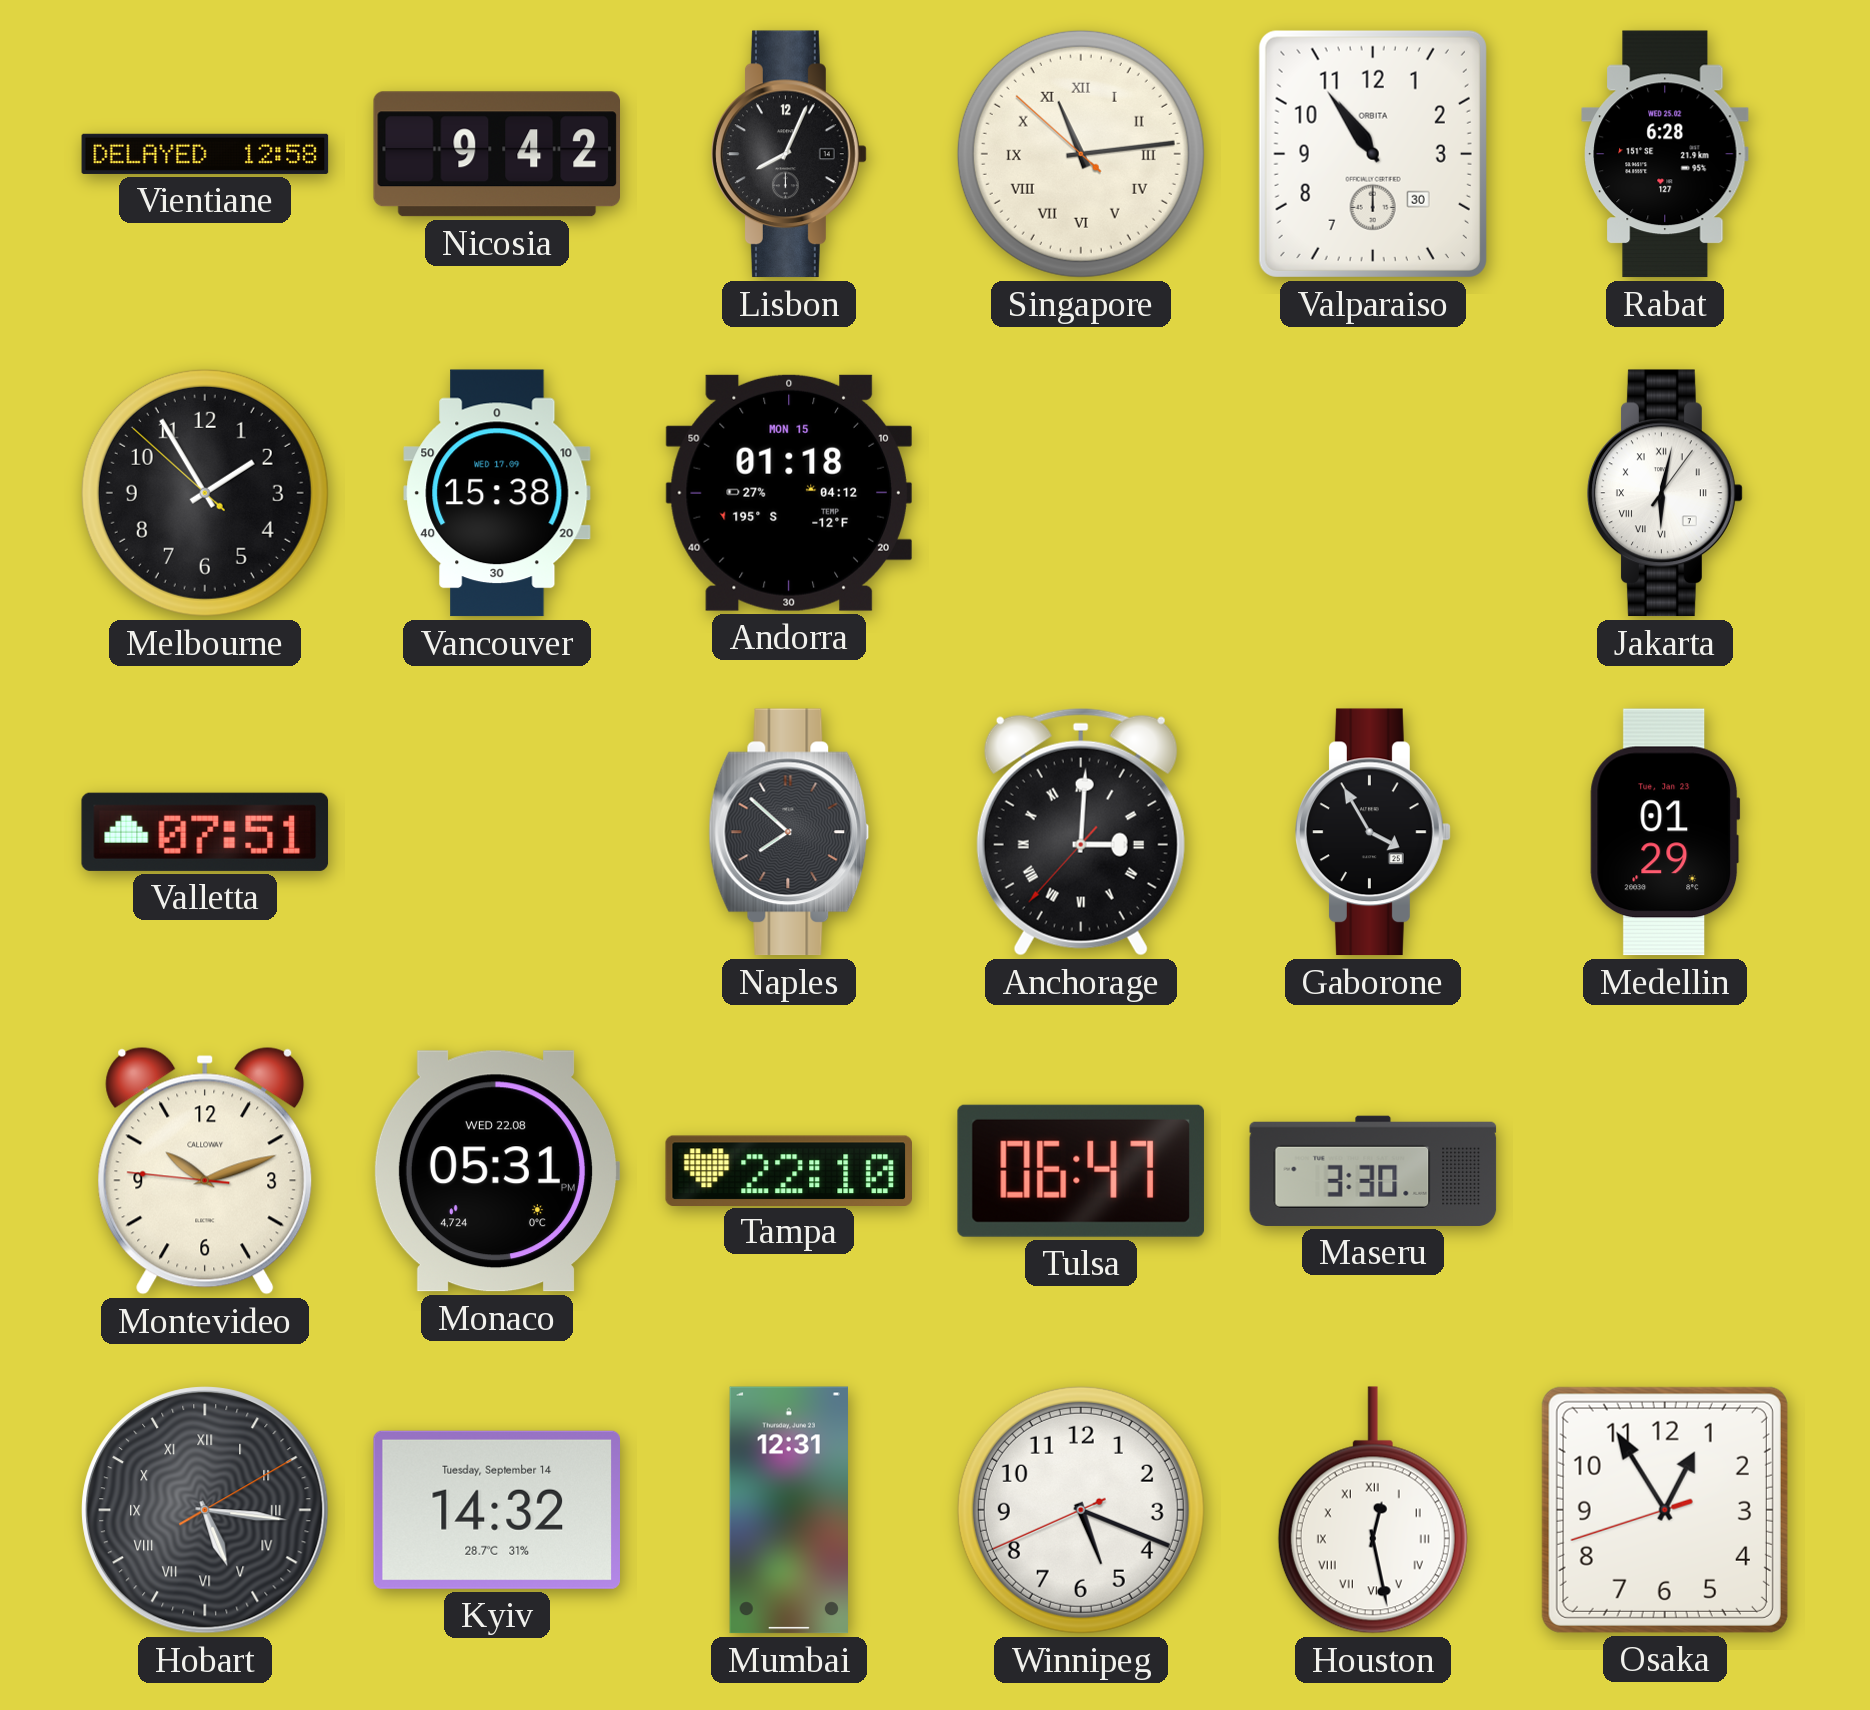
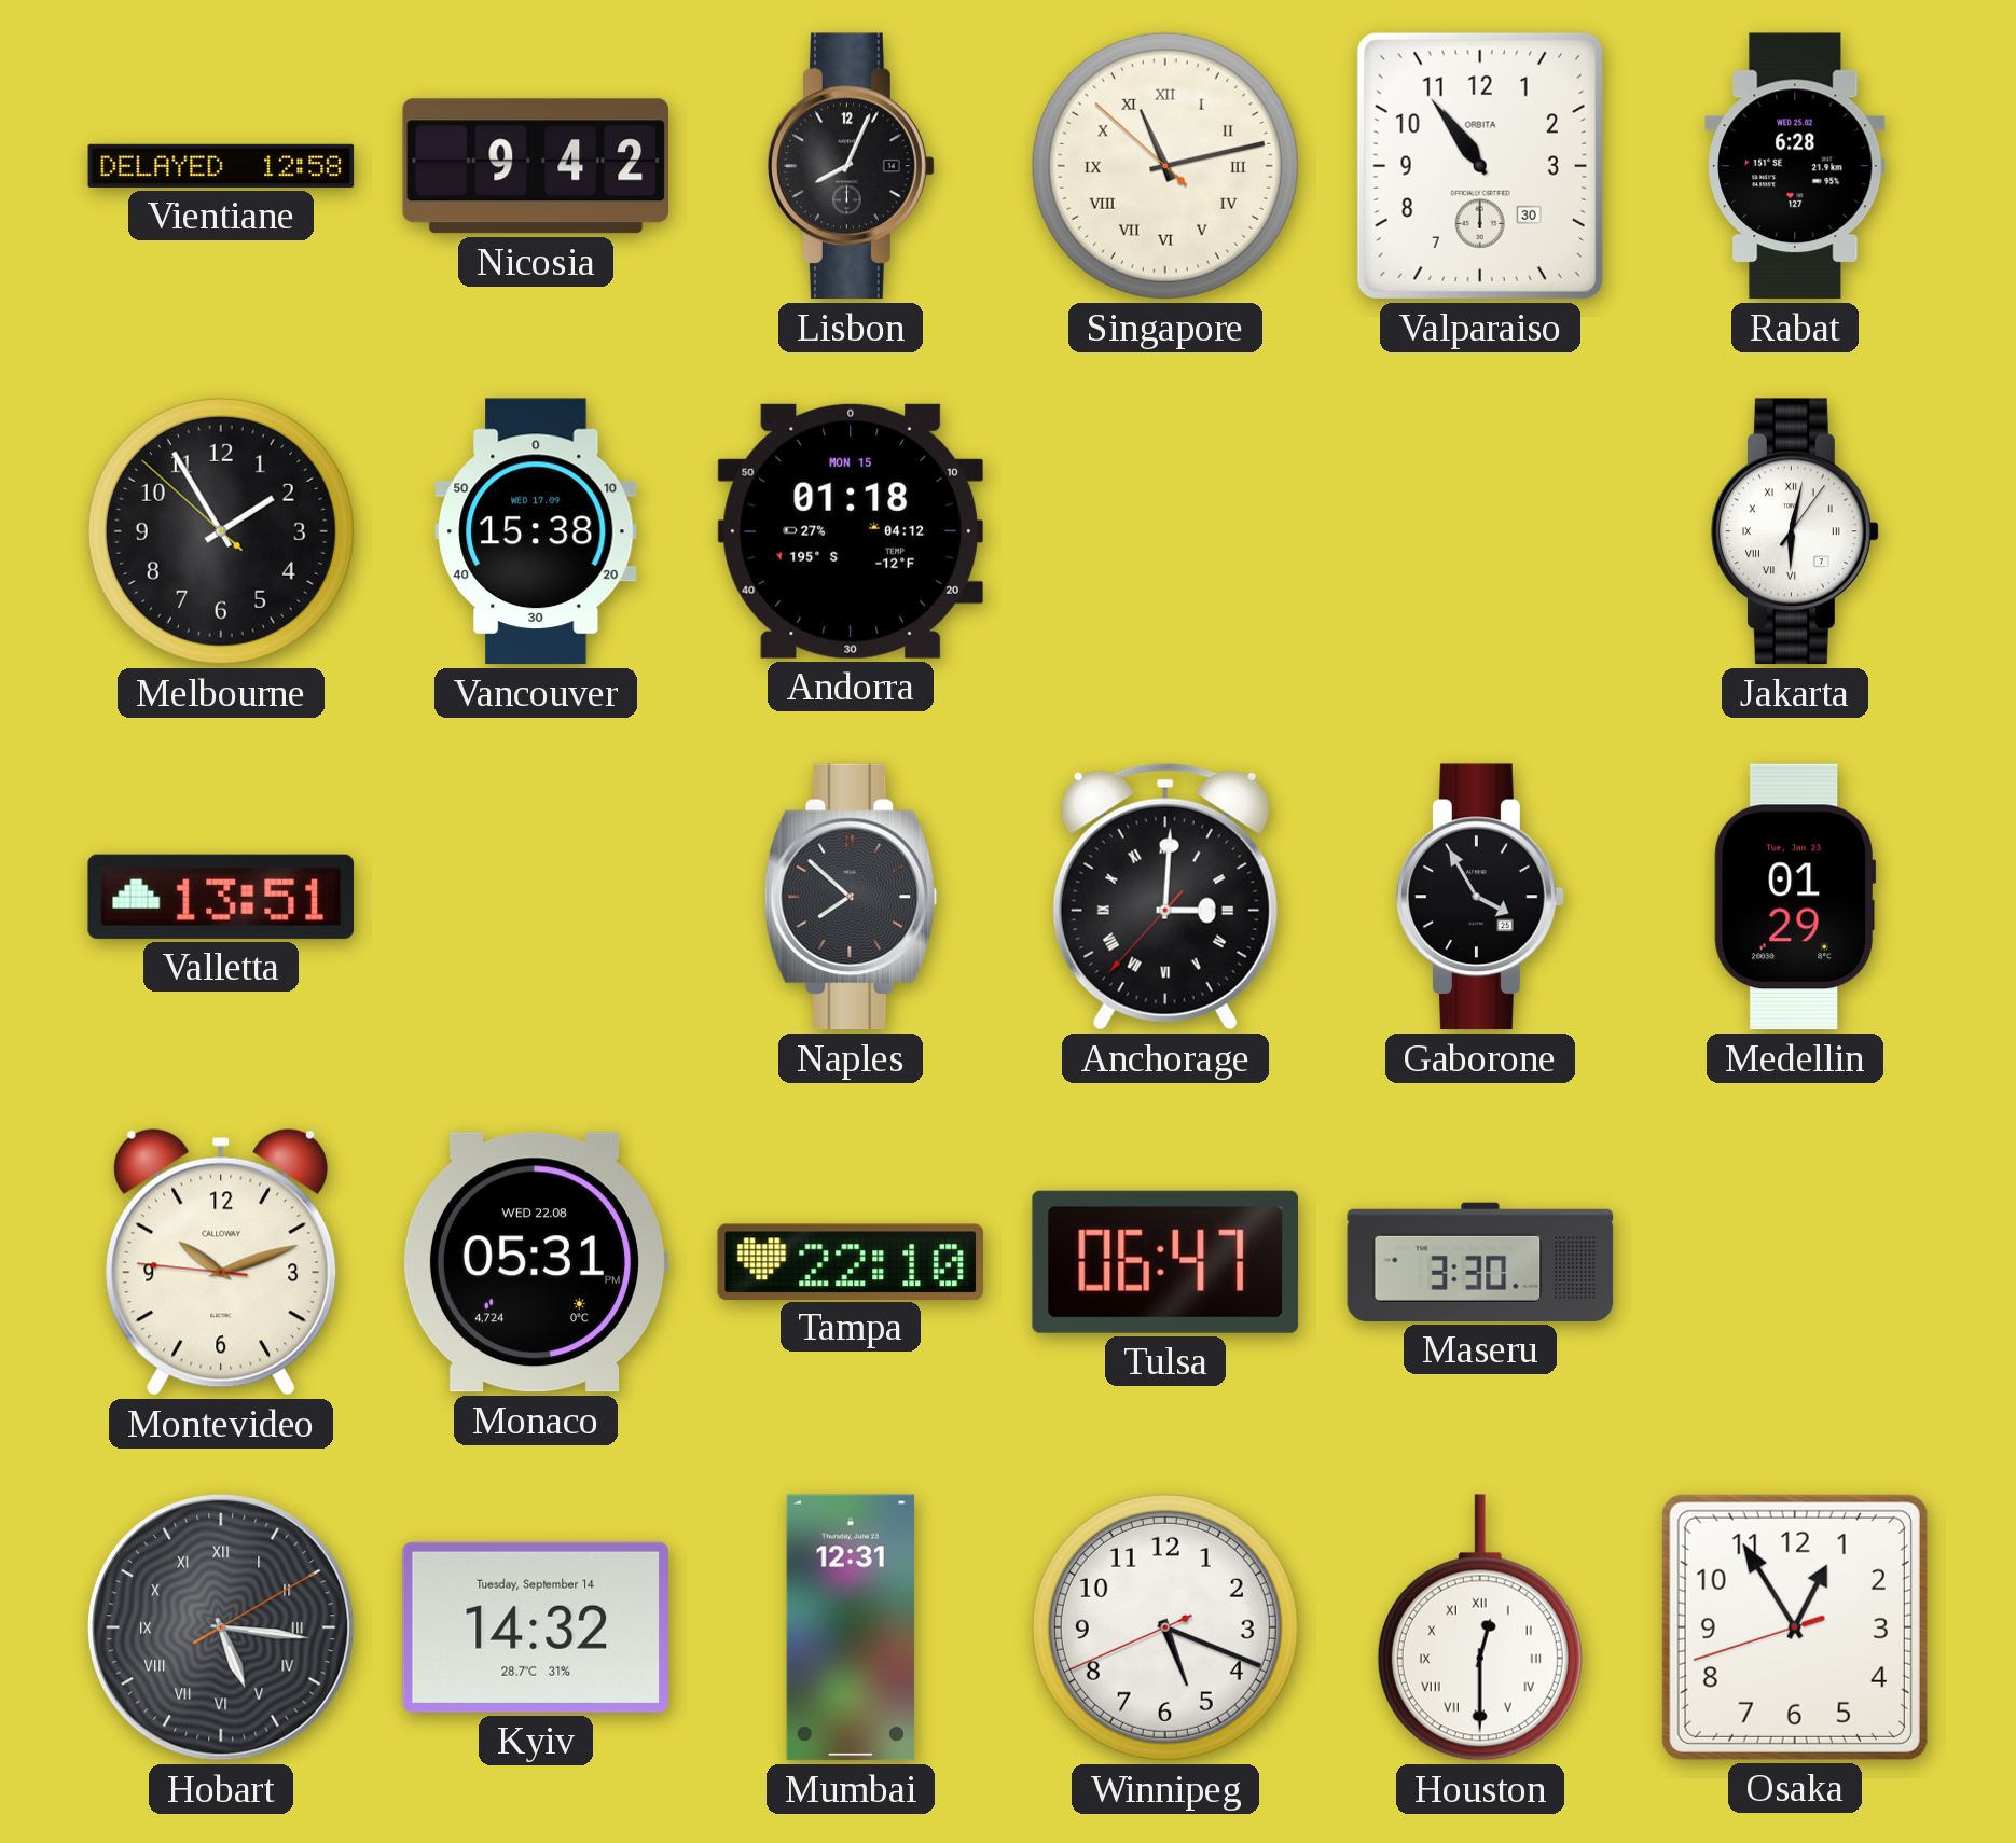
Singapore: 11:13 -> 11:12 (1165, 166)
Valletta: 07:51 -> 13:51 (221, 897)
Houston: 12:28 -> 12:30 (1480, 1627)
